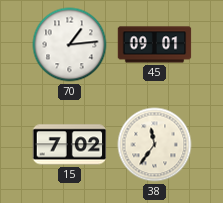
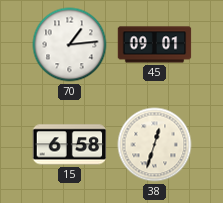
15: 7:02 -> 6:58 (70, 145)
38: 11:36 -> 12:33 (155, 145)
